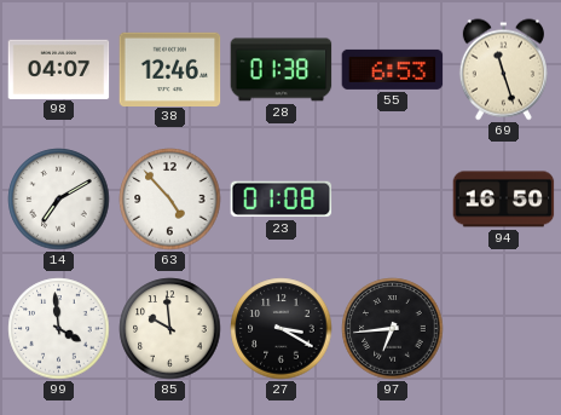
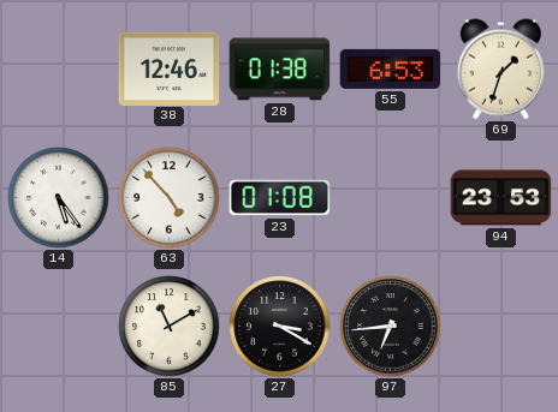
98: 04:07 -> none (59, 69)
69: 11:27 -> 1:33 (500, 70)
14: 7:10 -> 5:24 (59, 198)
94: 16:50 -> 23:53 (501, 198)
99: 3:59 -> none (59, 329)
85: 9:59 -> 11:10 (170, 327)
